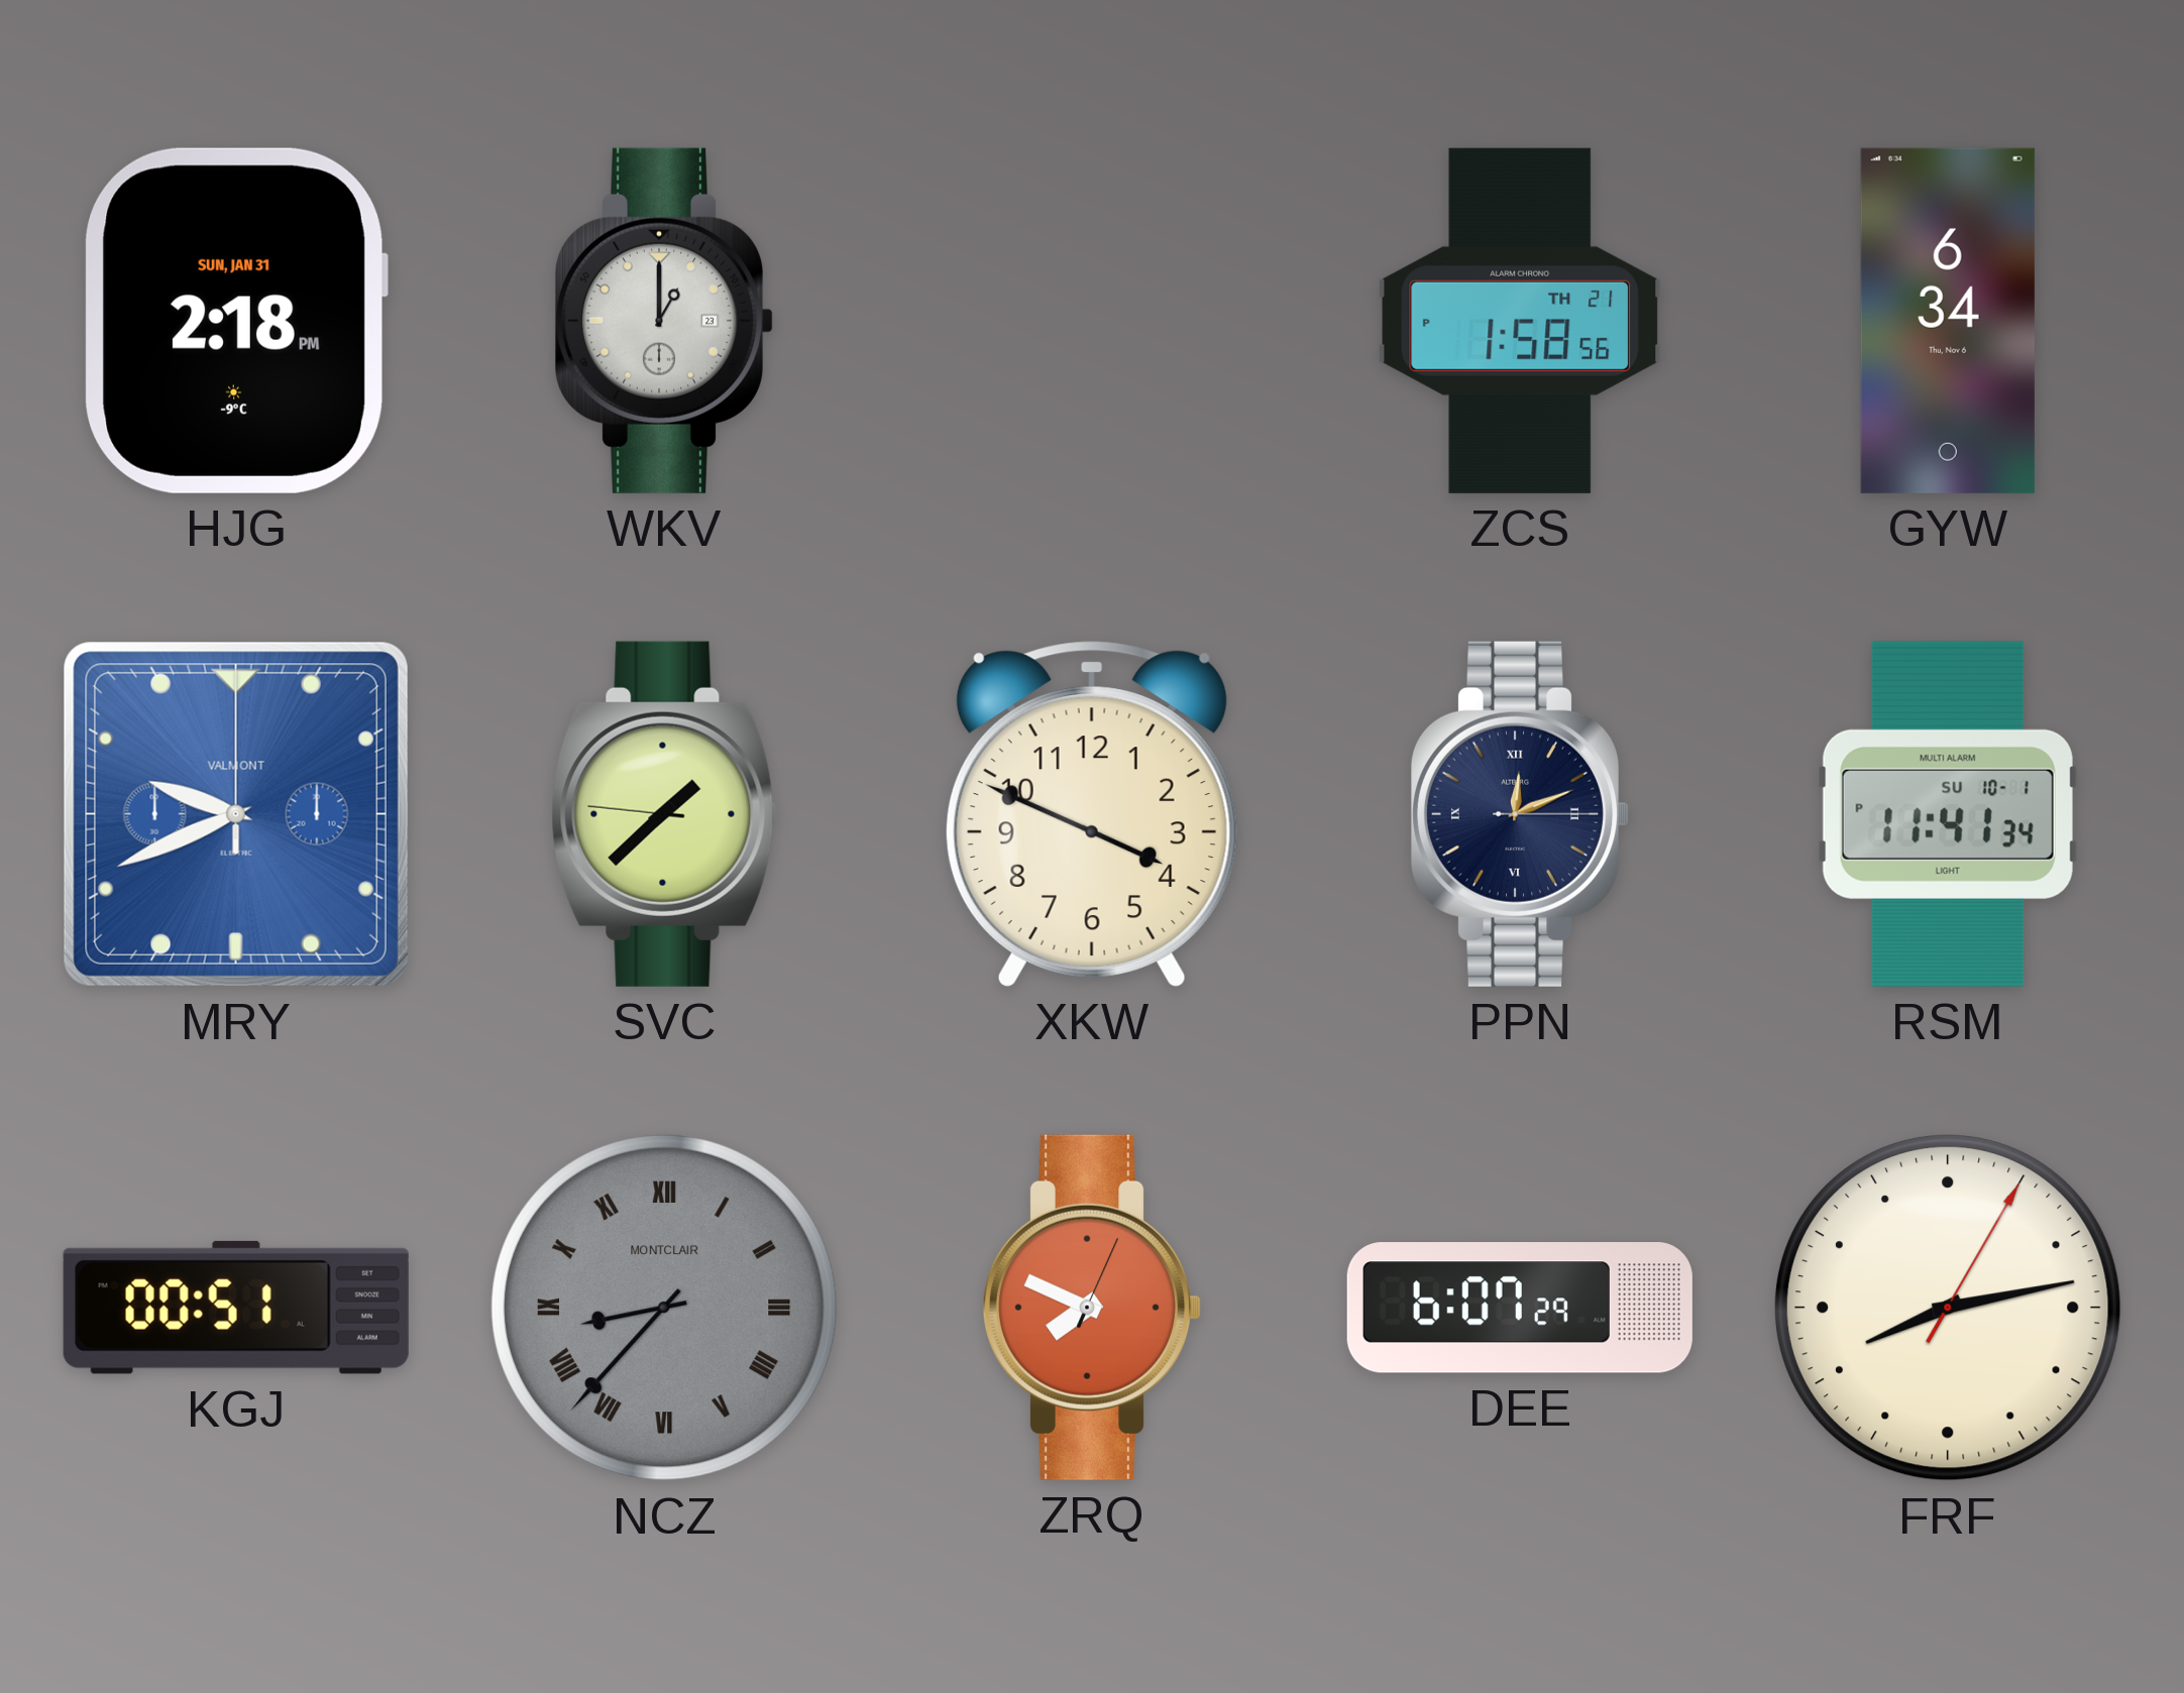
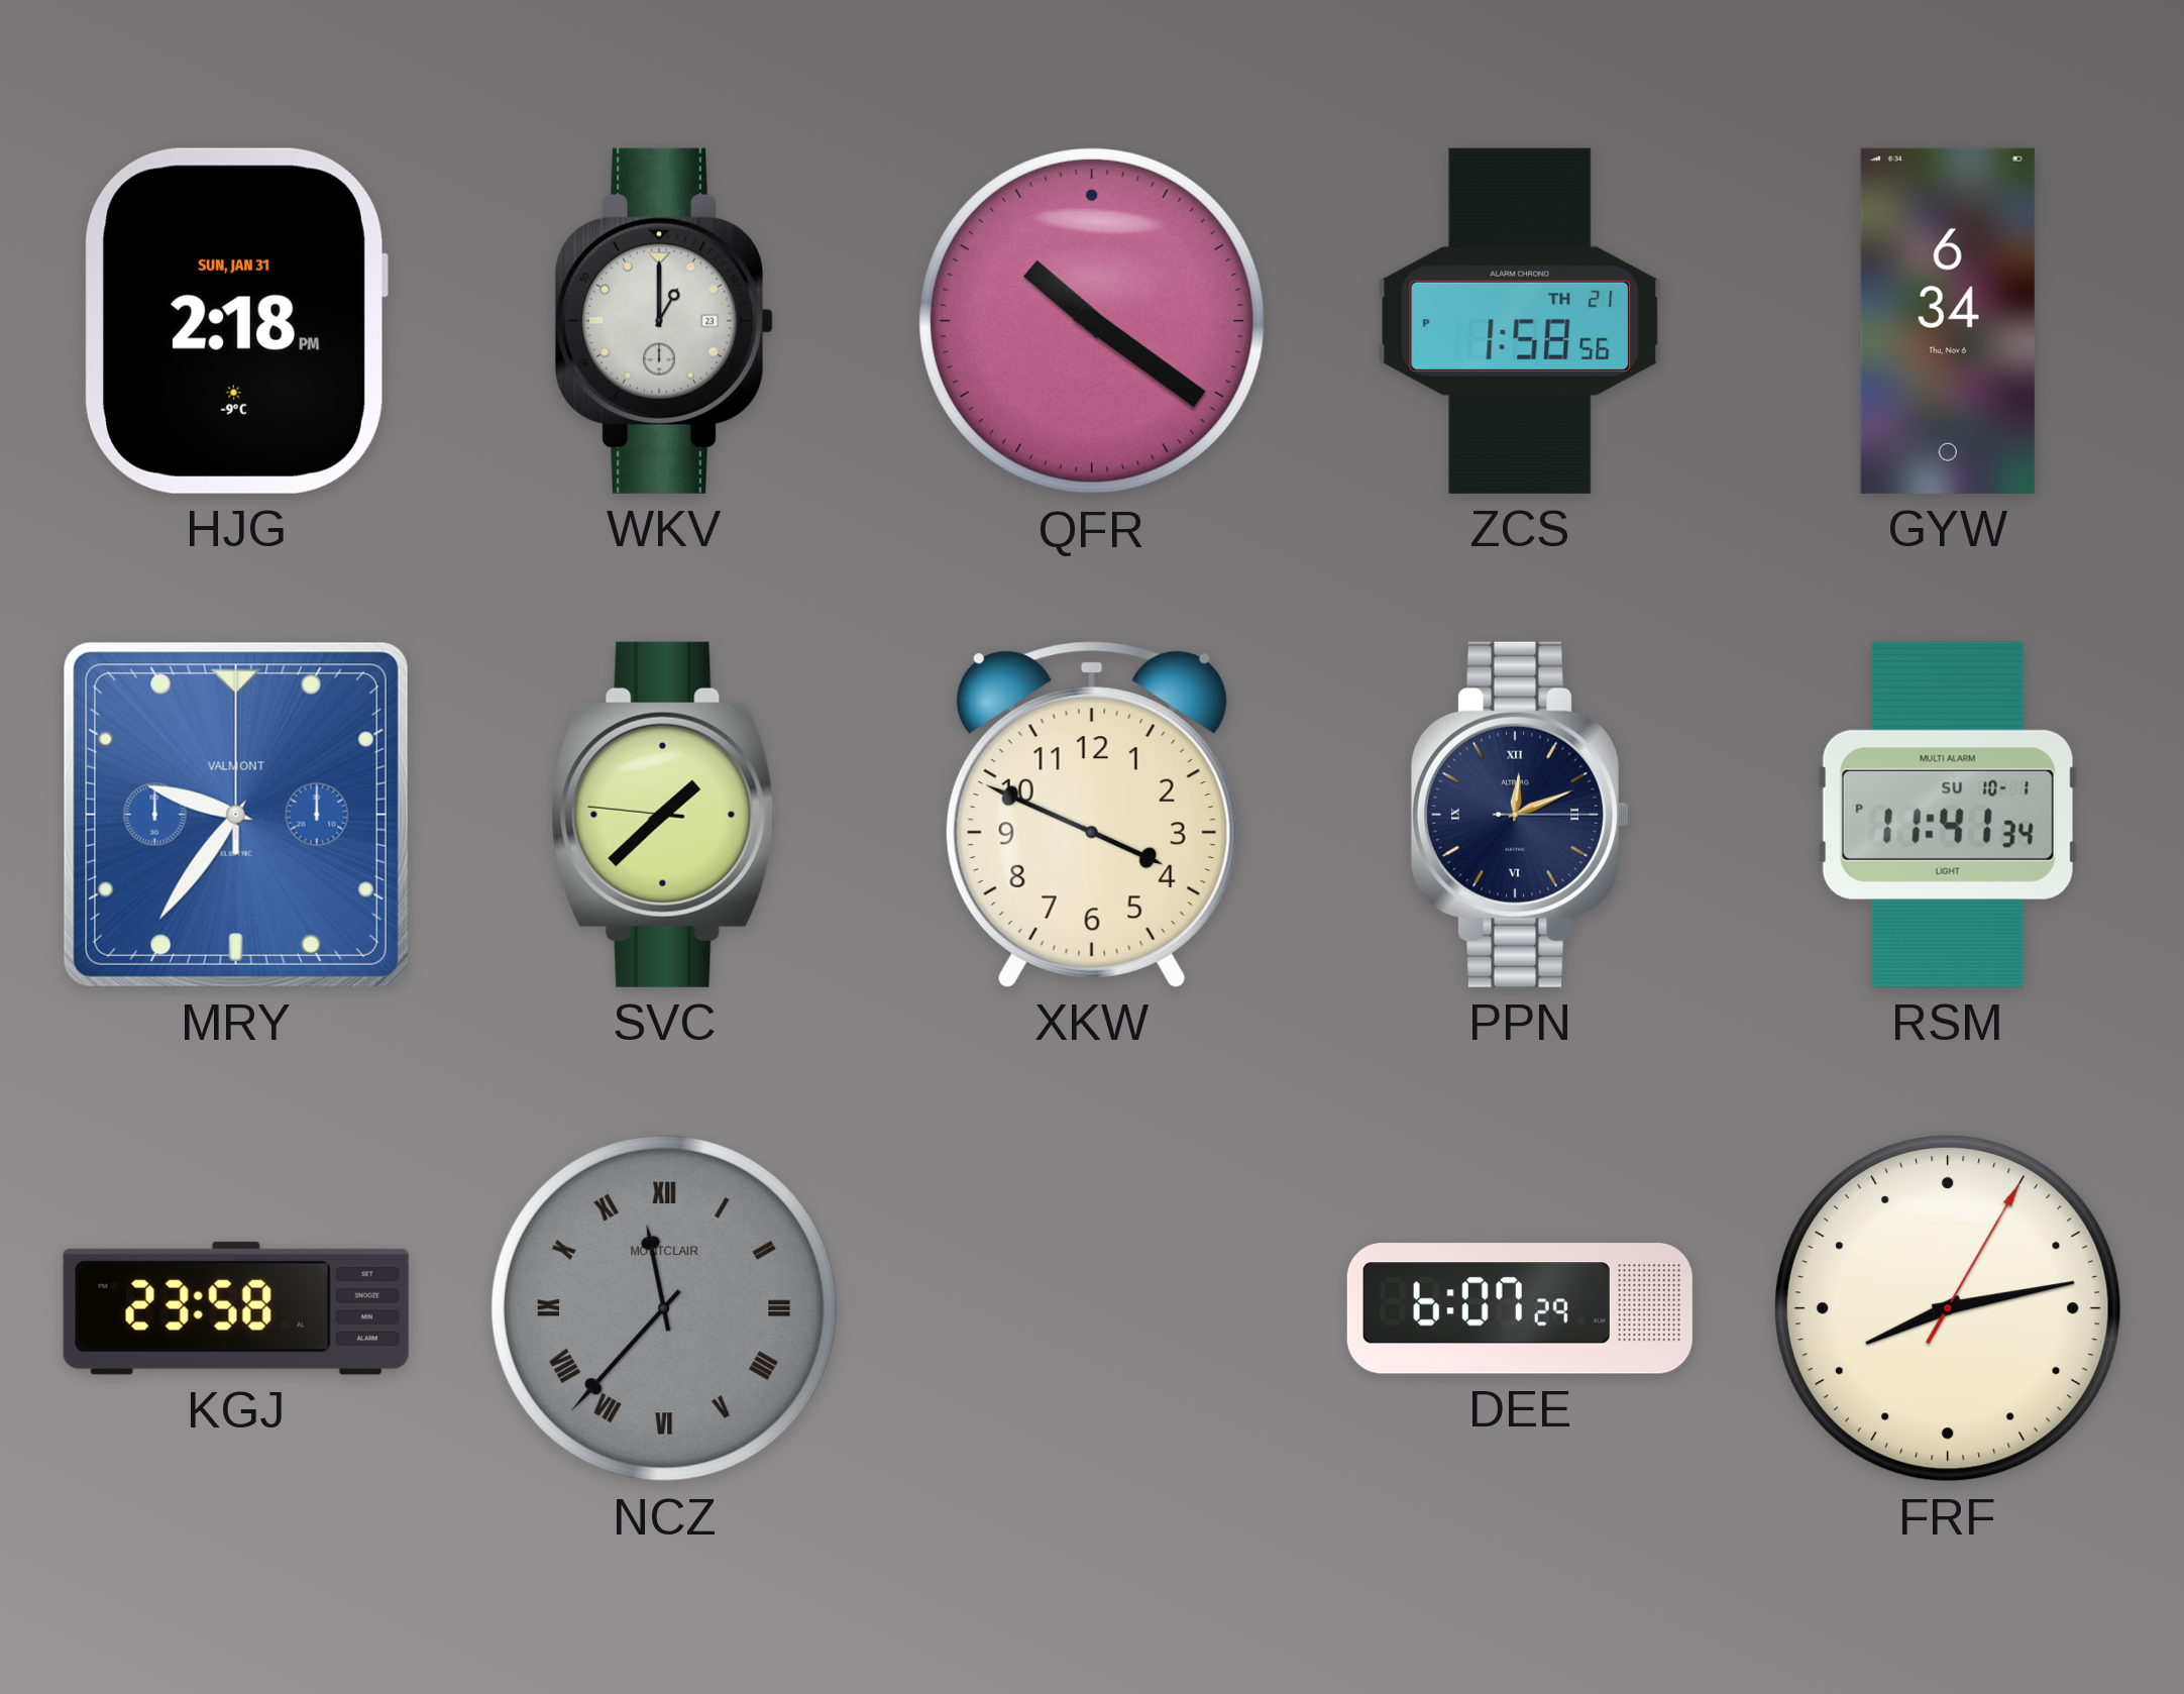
QFR: none -> 10:21 (1092, 321)
MRY: 9:41 -> 9:36 (236, 815)
KGJ: 00:51 -> 23:58 (236, 1308)
NCZ: 8:37 -> 11:37 (664, 1308)
ZRQ: 7:49 -> none (1092, 1308)
